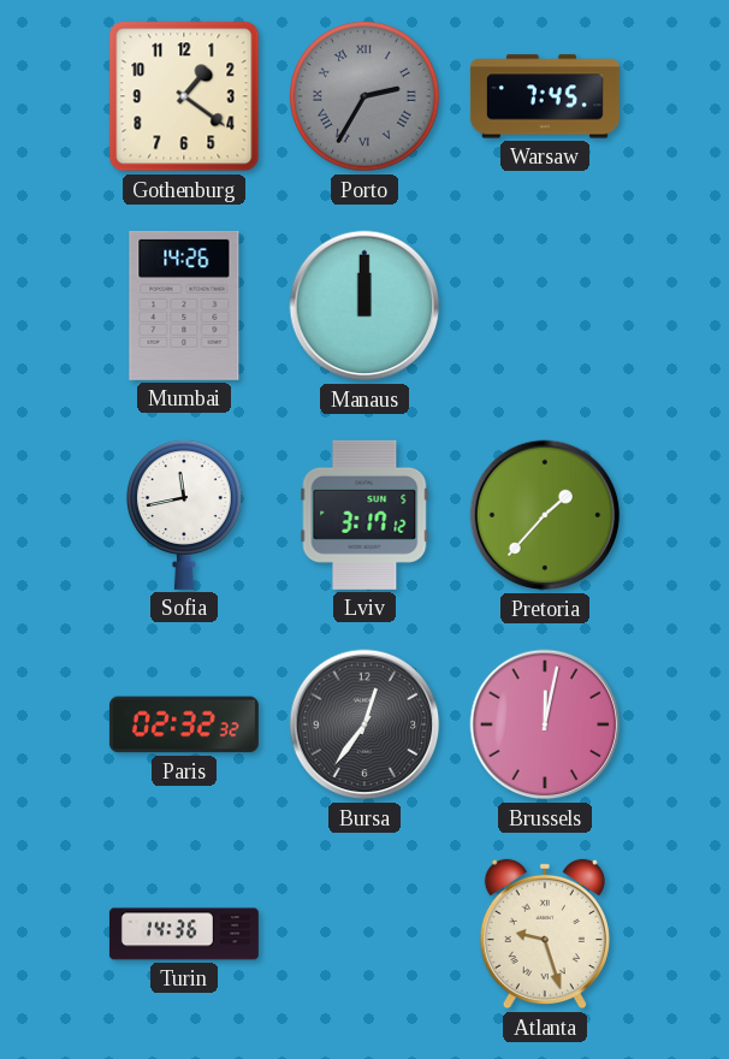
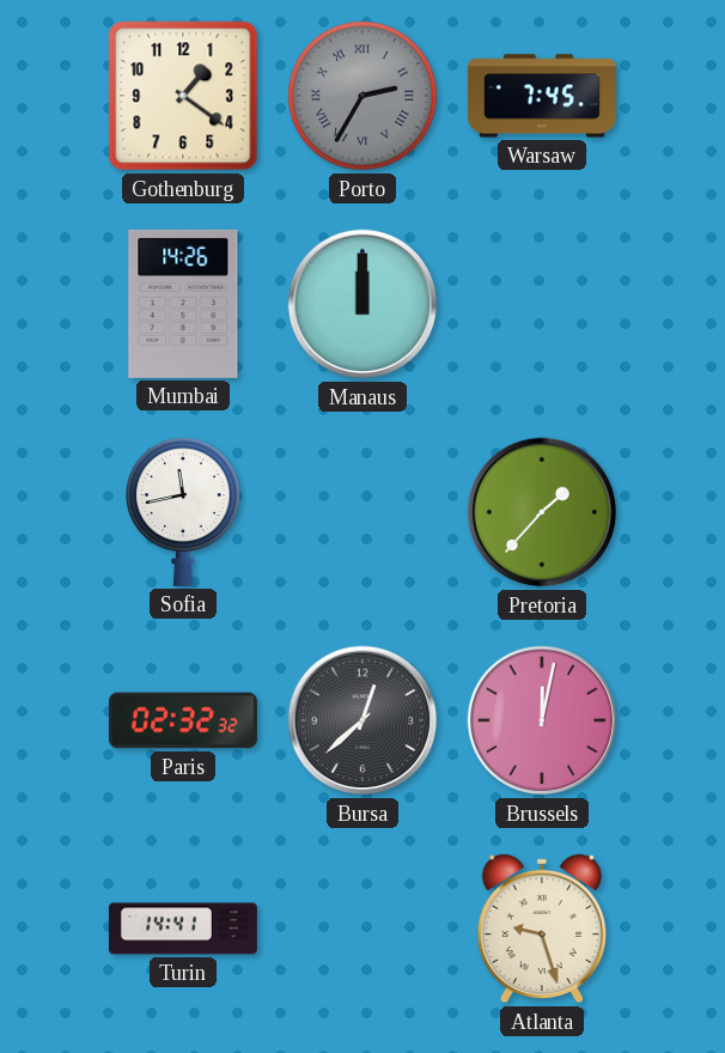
Lviv: 3:17 -> none (364, 515)
Bursa: 12:36 -> 12:38 (363, 720)
Turin: 14:36 -> 14:41 (183, 929)
